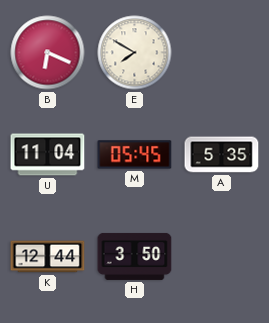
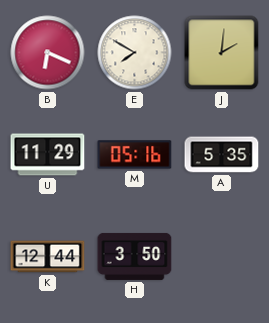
J: none -> 2:01 (222, 53)
U: 11:04 -> 11:29 (48, 155)
M: 05:45 -> 05:16 (135, 155)
